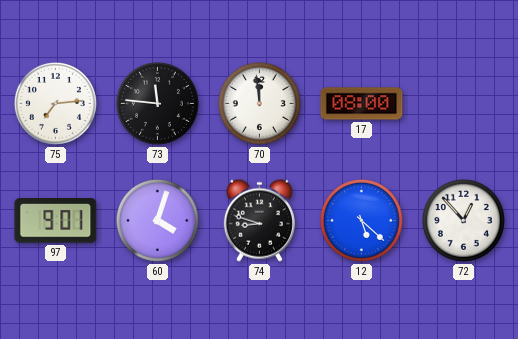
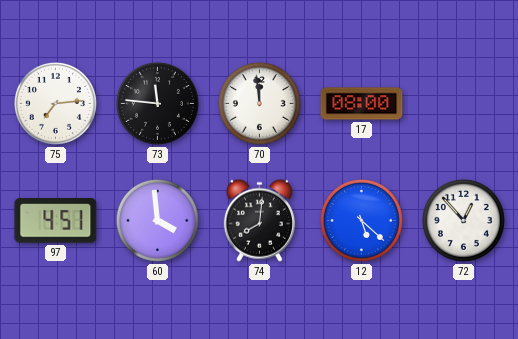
97: 9:01 -> 4:51 (56, 221)
60: 4:03 -> 3:59 (157, 220)
74: 8:48 -> 8:01 (259, 220)
